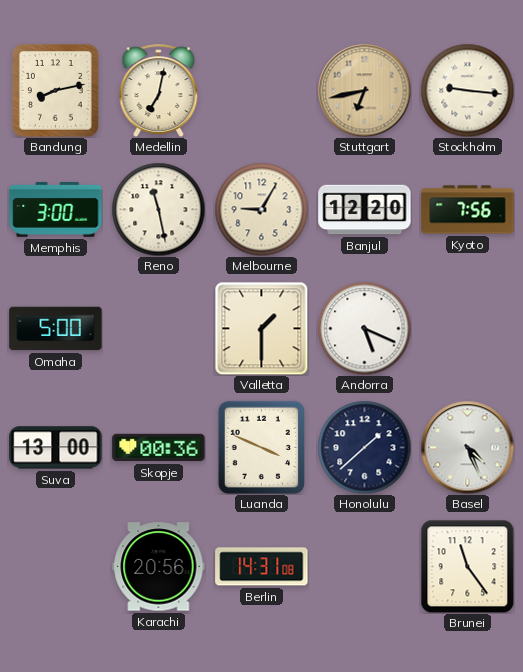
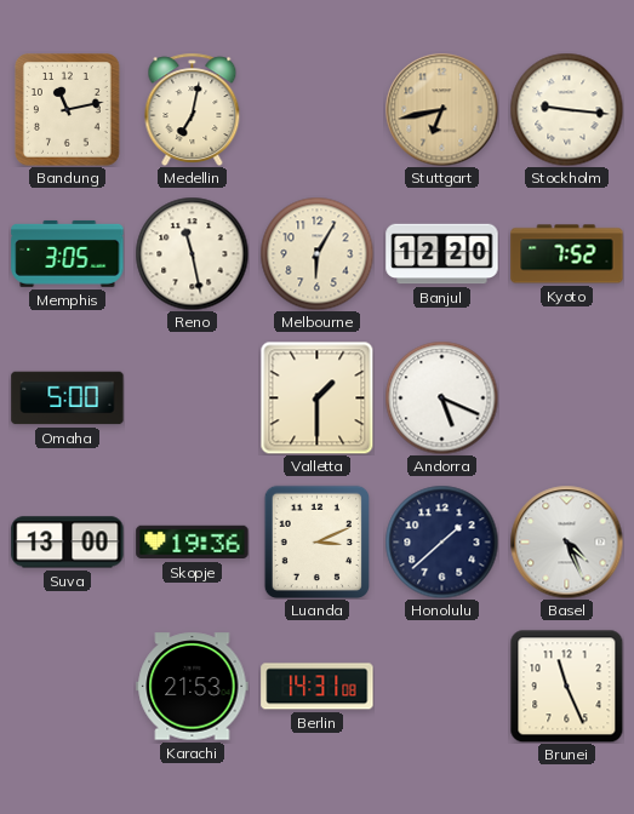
Bandung: 8:13 -> 11:13 (68, 110)
Memphis: 3:00 -> 3:05 (68, 253)
Melbourne: 9:05 -> 6:05 (316, 253)
Kyoto: 7:56 -> 7:52 (567, 254)
Skopje: 00:36 -> 19:36 (193, 543)
Luanda: 3:49 -> 3:11 (316, 541)
Karachi: 20:56 -> 21:53 (193, 687)
Brunei: 11:24 -> 11:26 (566, 686)
